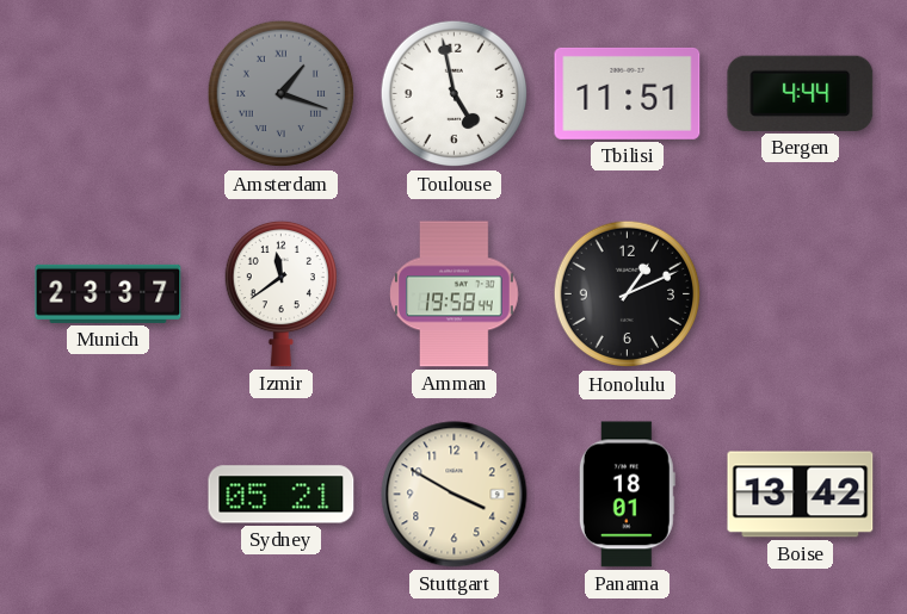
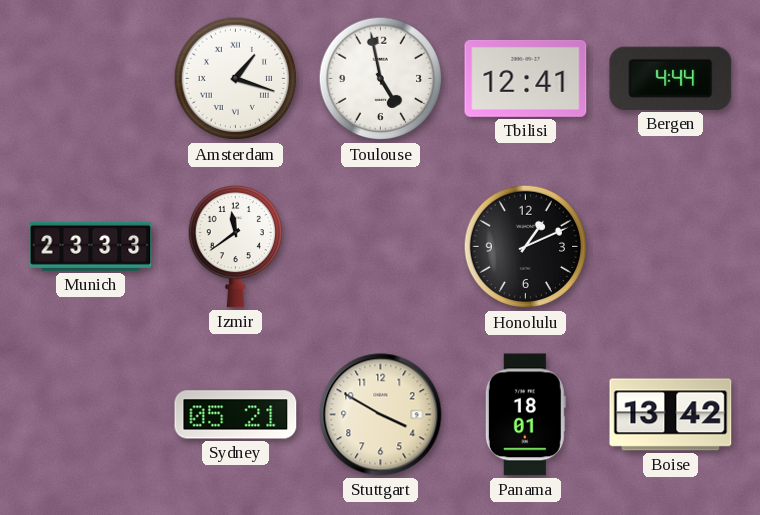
Amsterdam dial: grey -> white (236, 79)
Tbilisi: 11:51 -> 12:41 (526, 78)
Munich: 23:37 -> 23:33 (91, 246)
Amman: 19:58 -> none (455, 294)
